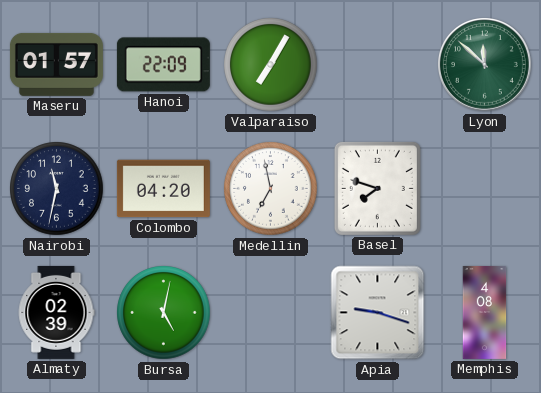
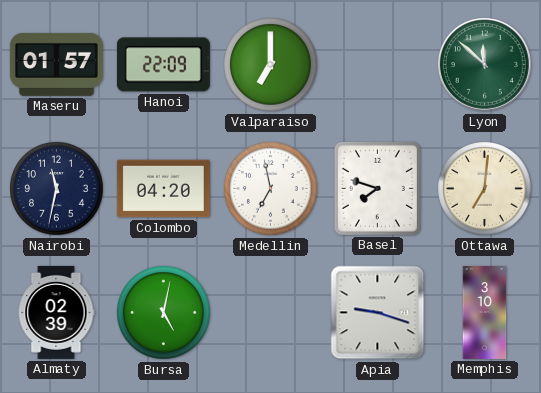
Valparaiso: 7:05 -> 7:00 (271, 65)
Ottawa: none -> 7:01 (485, 189)
Memphis: 4:08 -> 3:10 (485, 312)
